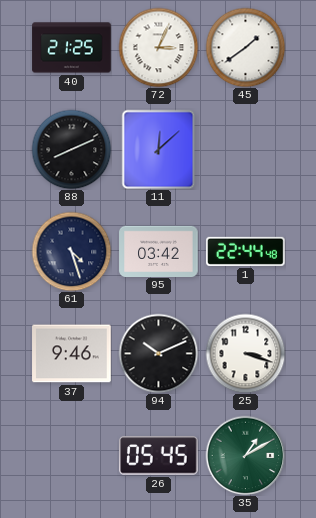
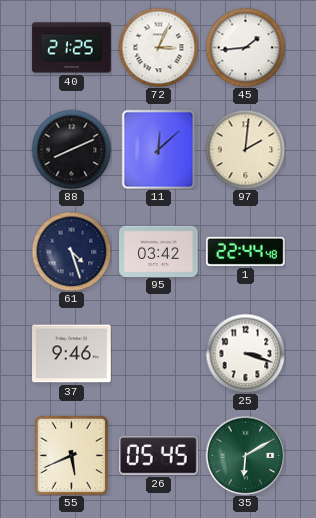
45: 1:39 -> 1:44 (245, 47)
97: none -> 2:01 (245, 149)
94: 10:11 -> none (158, 353)
55: none -> 5:41 (72, 455)
35: 1:10 -> 6:10 (245, 455)
